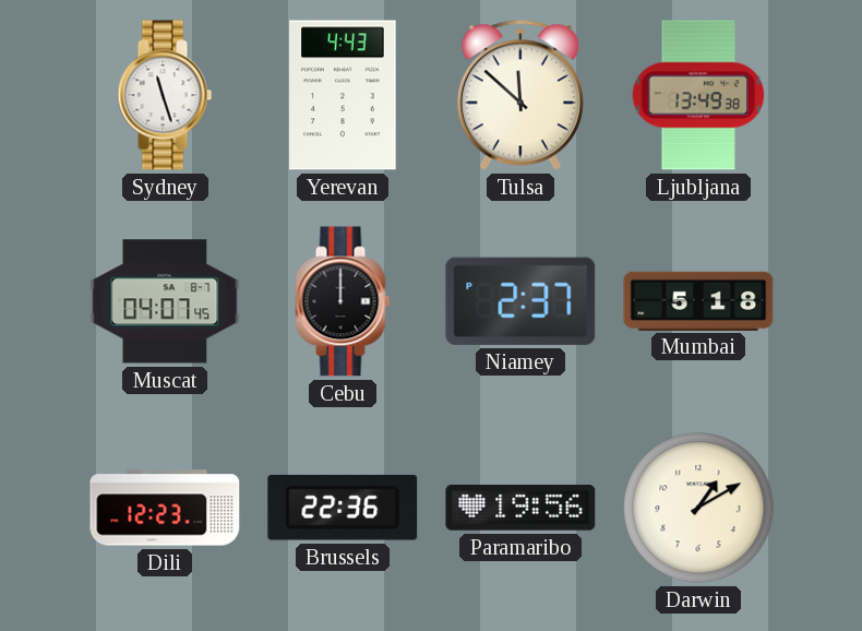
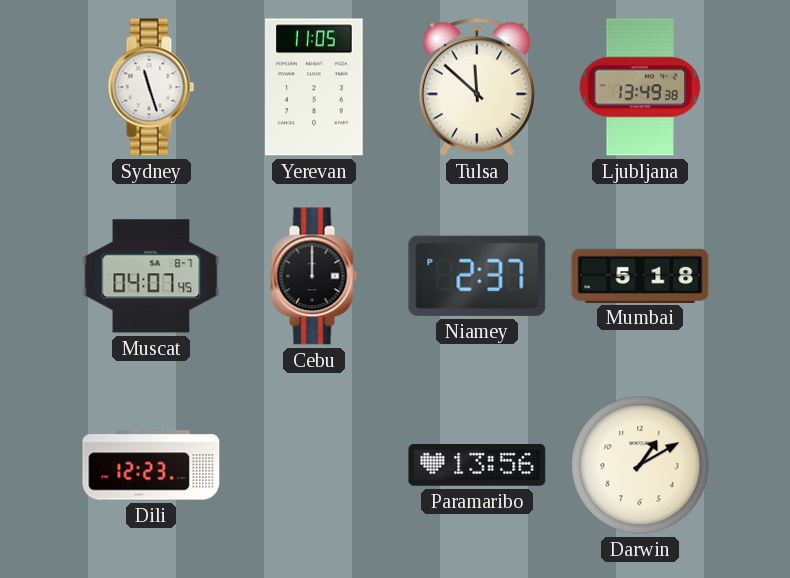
Yerevan: 4:43 -> 11:05 (314, 87)
Brussels: 22:36 -> none (343, 508)
Paramaribo: 19:56 -> 13:56 (477, 466)
